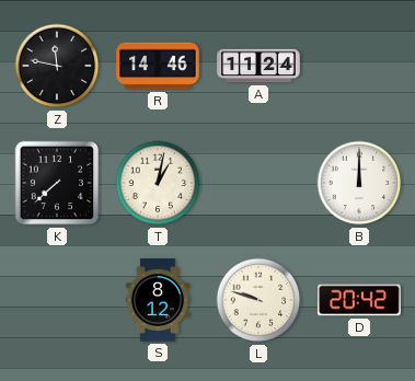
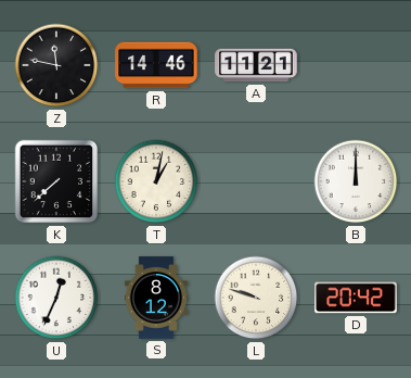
A: 11:24 -> 11:21 (256, 65)
U: none -> 12:34 (56, 298)
